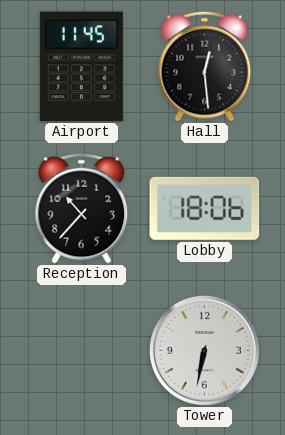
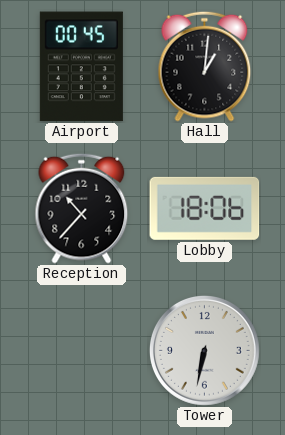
Airport: 11:45 -> 00:45 (81, 67)
Hall: 12:29 -> 1:01 (205, 66)
